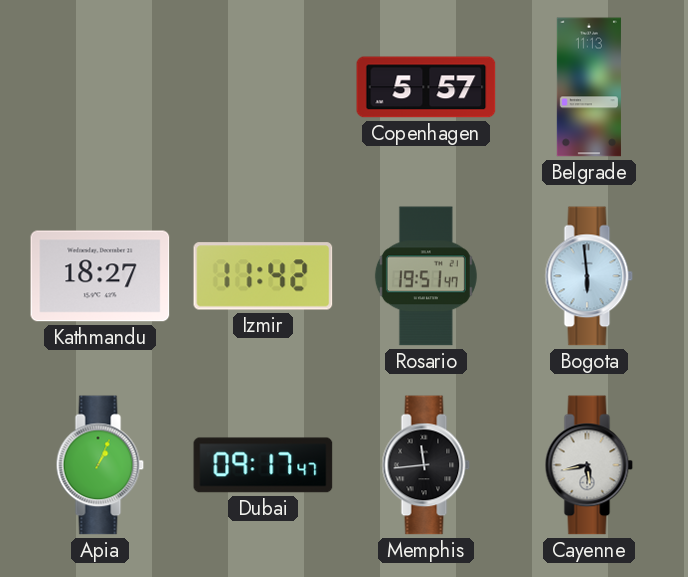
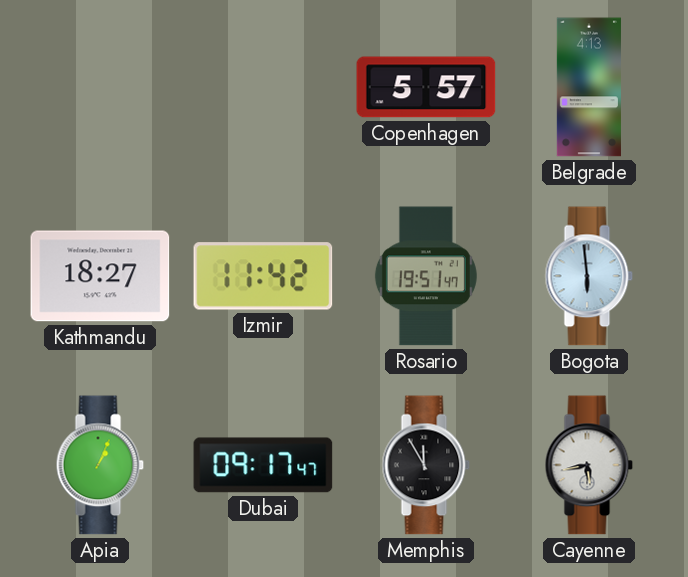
Belgrade: 11:13 -> 4:13 (588, 87)
Memphis: 11:44 -> 11:55 (426, 465)
